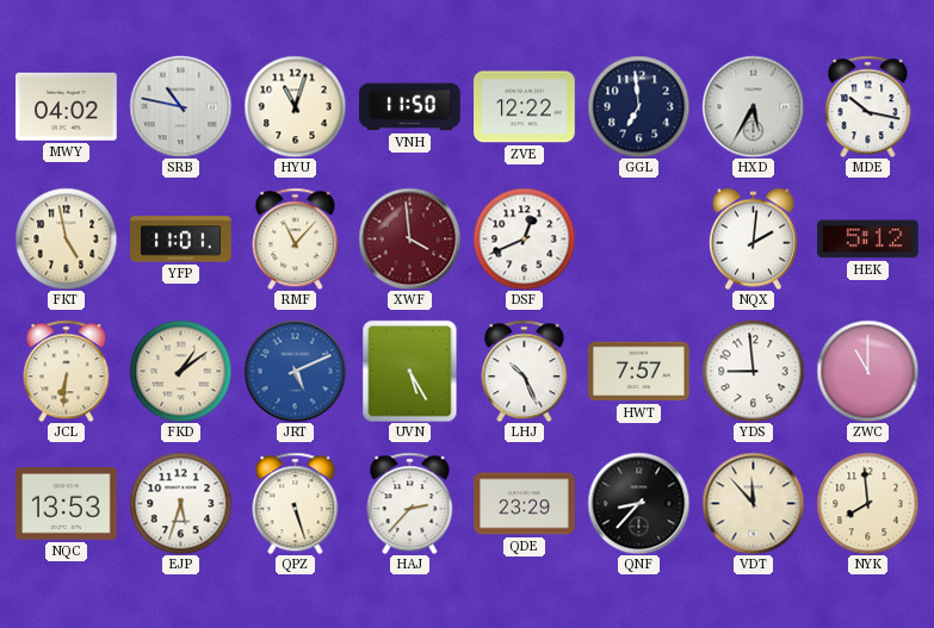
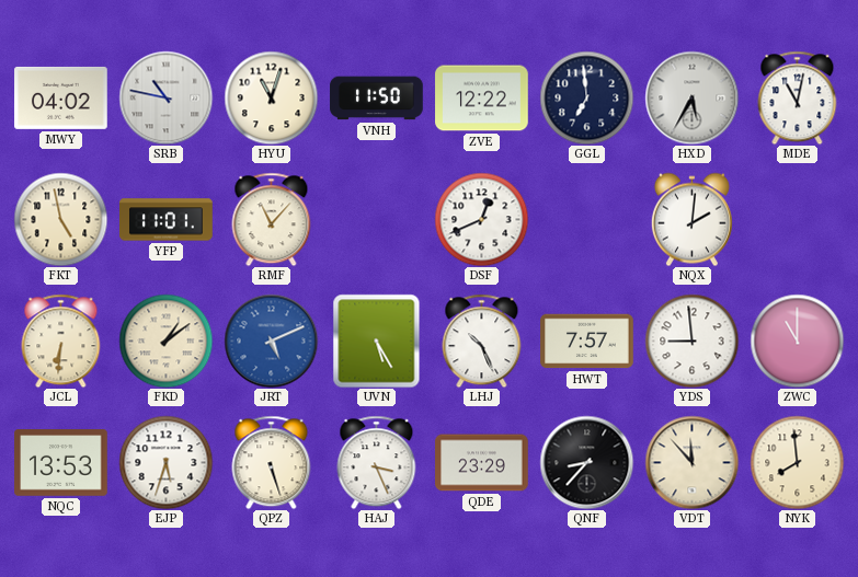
MDE: 10:17 -> 11:02 (798, 97)
XWF: 3:59 -> none (409, 238)
HEK: 5:12 -> none (868, 240)
HAJ: 2:37 -> 3:26 (377, 462)
